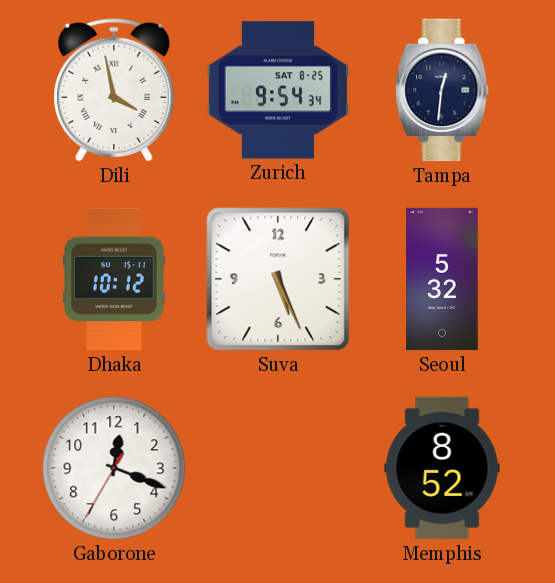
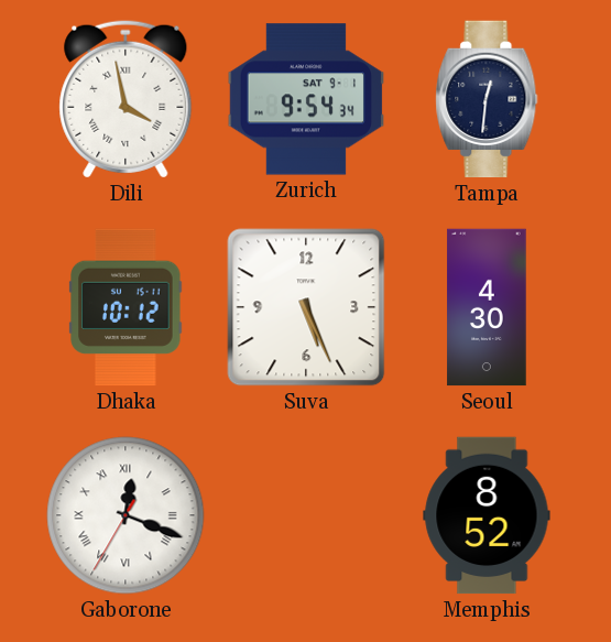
Zurich date: SAT 8-25 -> SAT 9-1 (306, 99)
Seoul: 5:32 -> 4:30 (487, 307)
Gaborone numerals: Arabic -> Roman (126, 515)
